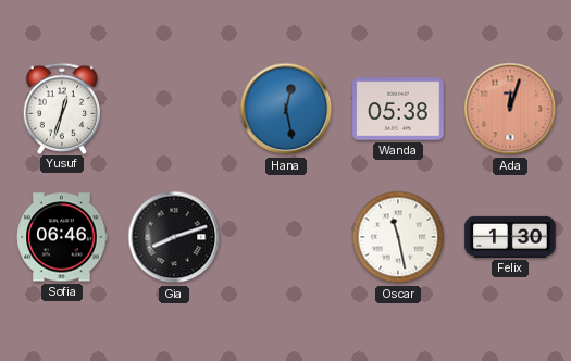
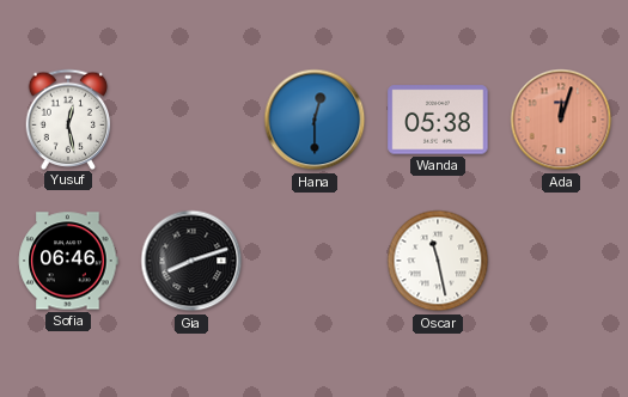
Yusuf: 12:33 -> 12:28 (68, 118)
Hana: 12:28 -> 12:30 (315, 120)
Felix: 1:30 -> none (510, 237)
